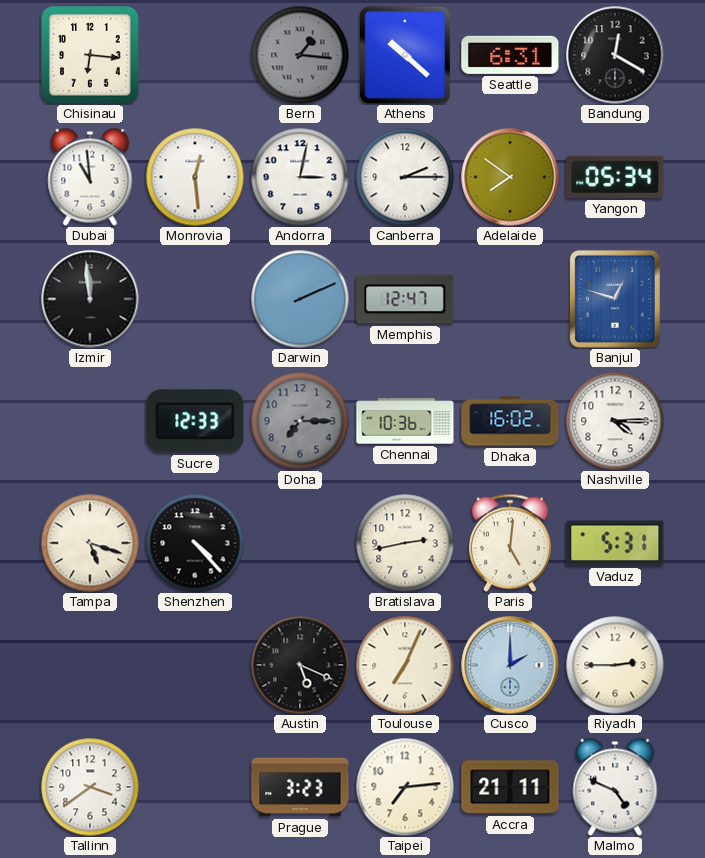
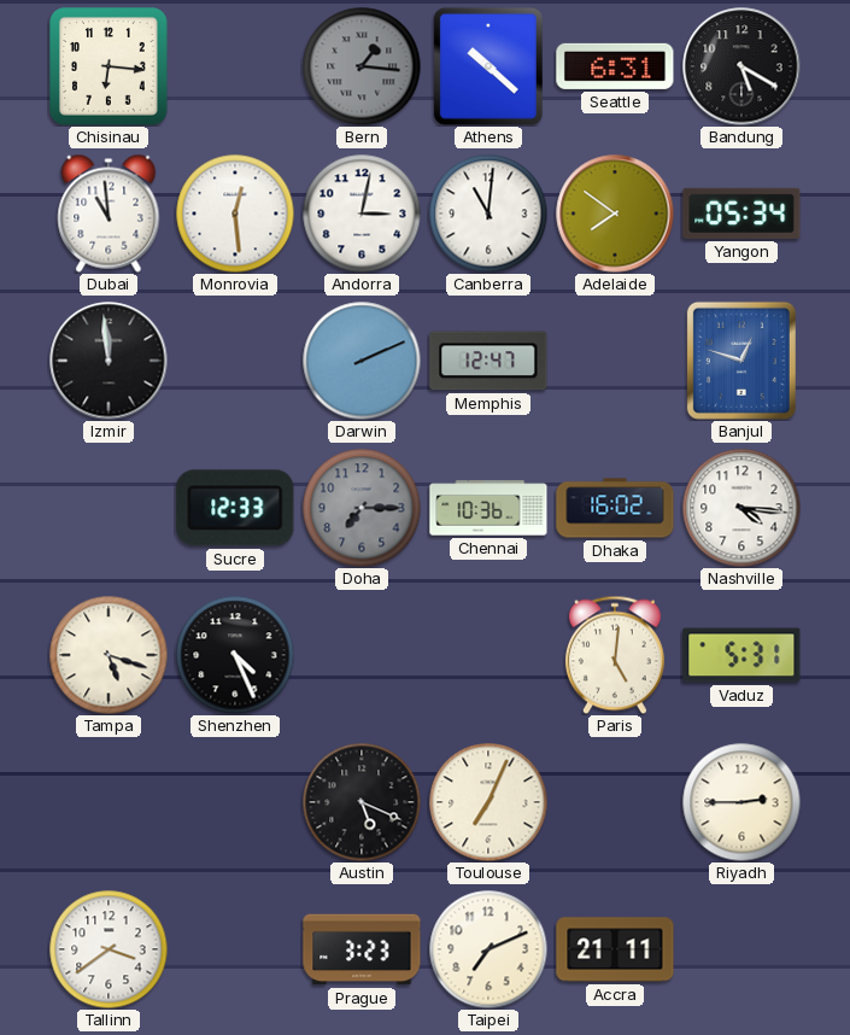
Bandung: 12:20 -> 5:20 (741, 66)
Canberra: 2:15 -> 11:01 (488, 214)
Nashville: 4:15 -> 4:16 (741, 508)
Shenzhen: 4:23 -> 4:26 (235, 655)
Bratislava: 2:43 -> none (405, 543)
Cusco: 2:00 -> none (510, 665)
Taipei: 7:14 -> 7:11 (488, 949)
Malmo: 4:49 -> none (615, 787)
